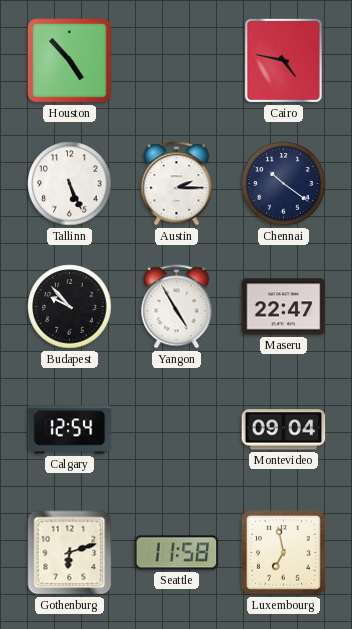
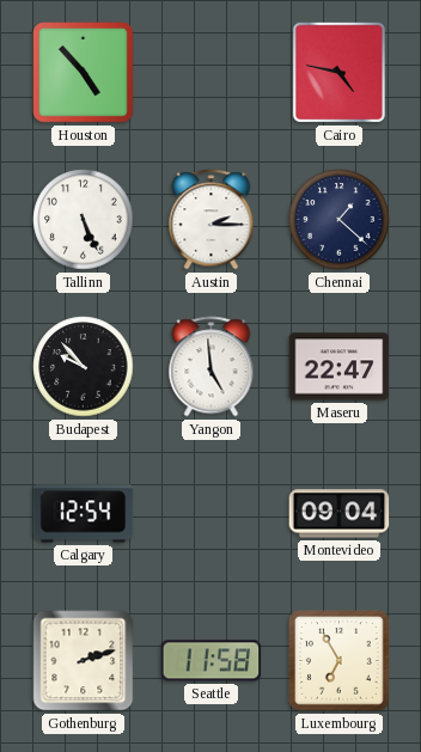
Chennai: 10:21 -> 1:22 (340, 220)
Yangon: 4:55 -> 4:59 (212, 367)
Gothenburg: 6:12 -> 2:12 (84, 661)
Luxembourg: 6:58 -> 6:55 (340, 661)
